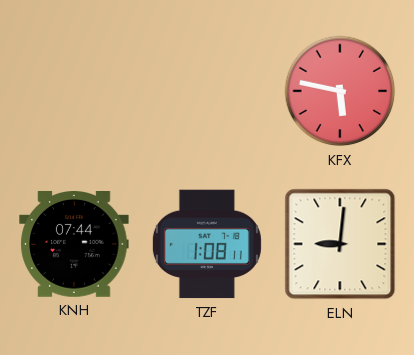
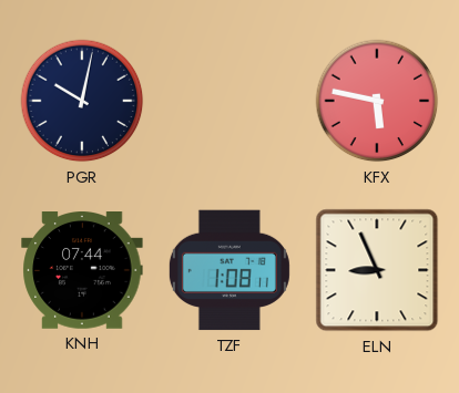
PGR: none -> 10:02 (82, 101)
ELN: 9:01 -> 8:56 (377, 270)
